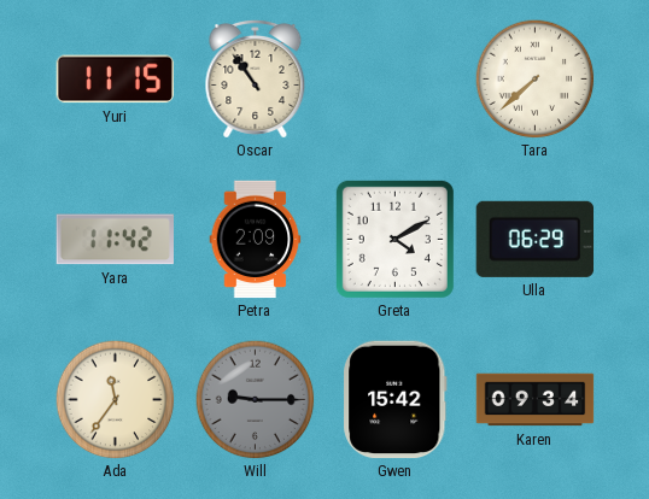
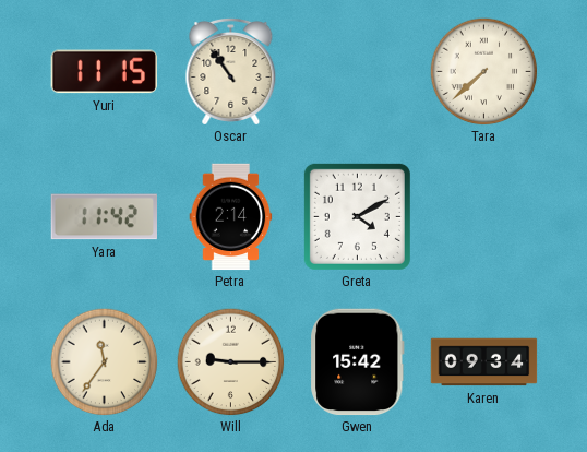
Petra: 2:09 -> 2:14 (231, 217)
Ulla: 06:29 -> none (534, 239)
Will dial: grey -> cream (231, 362)
